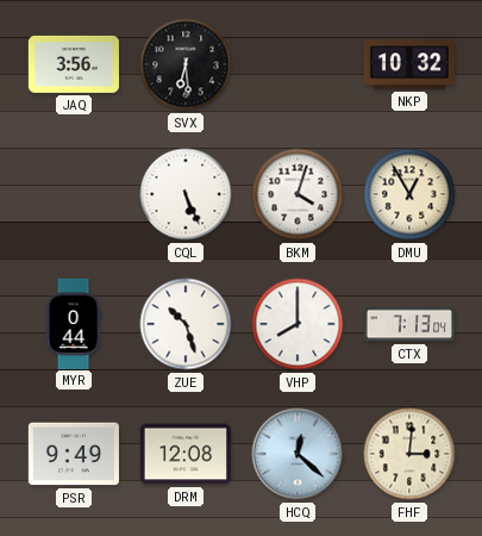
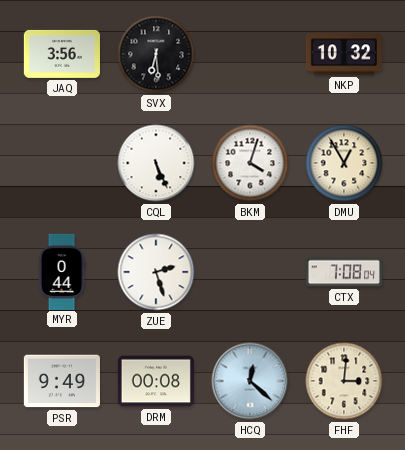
ZUE: 10:27 -> 2:27 (156, 272)
VHP: 8:00 -> none (298, 324)
CTX: 7:13 -> 7:08 (343, 272)
DRM: 12:08 -> 00:08 (156, 381)
